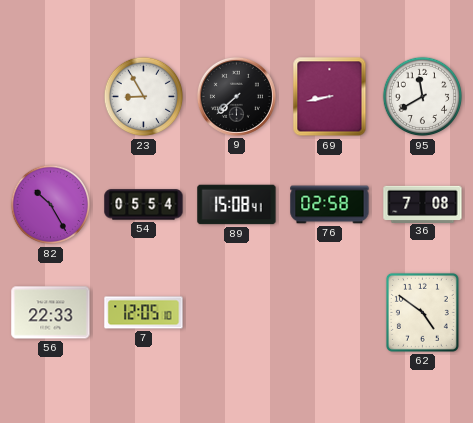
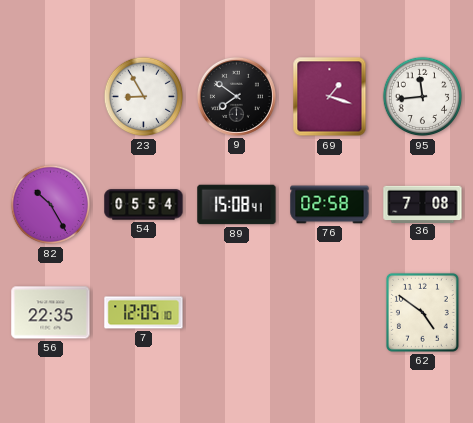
9: 7:38 -> 7:51 (236, 96)
69: 8:43 -> 1:18 (330, 97)
95: 11:40 -> 11:44 (423, 97)
56: 22:33 -> 22:35 (51, 313)
